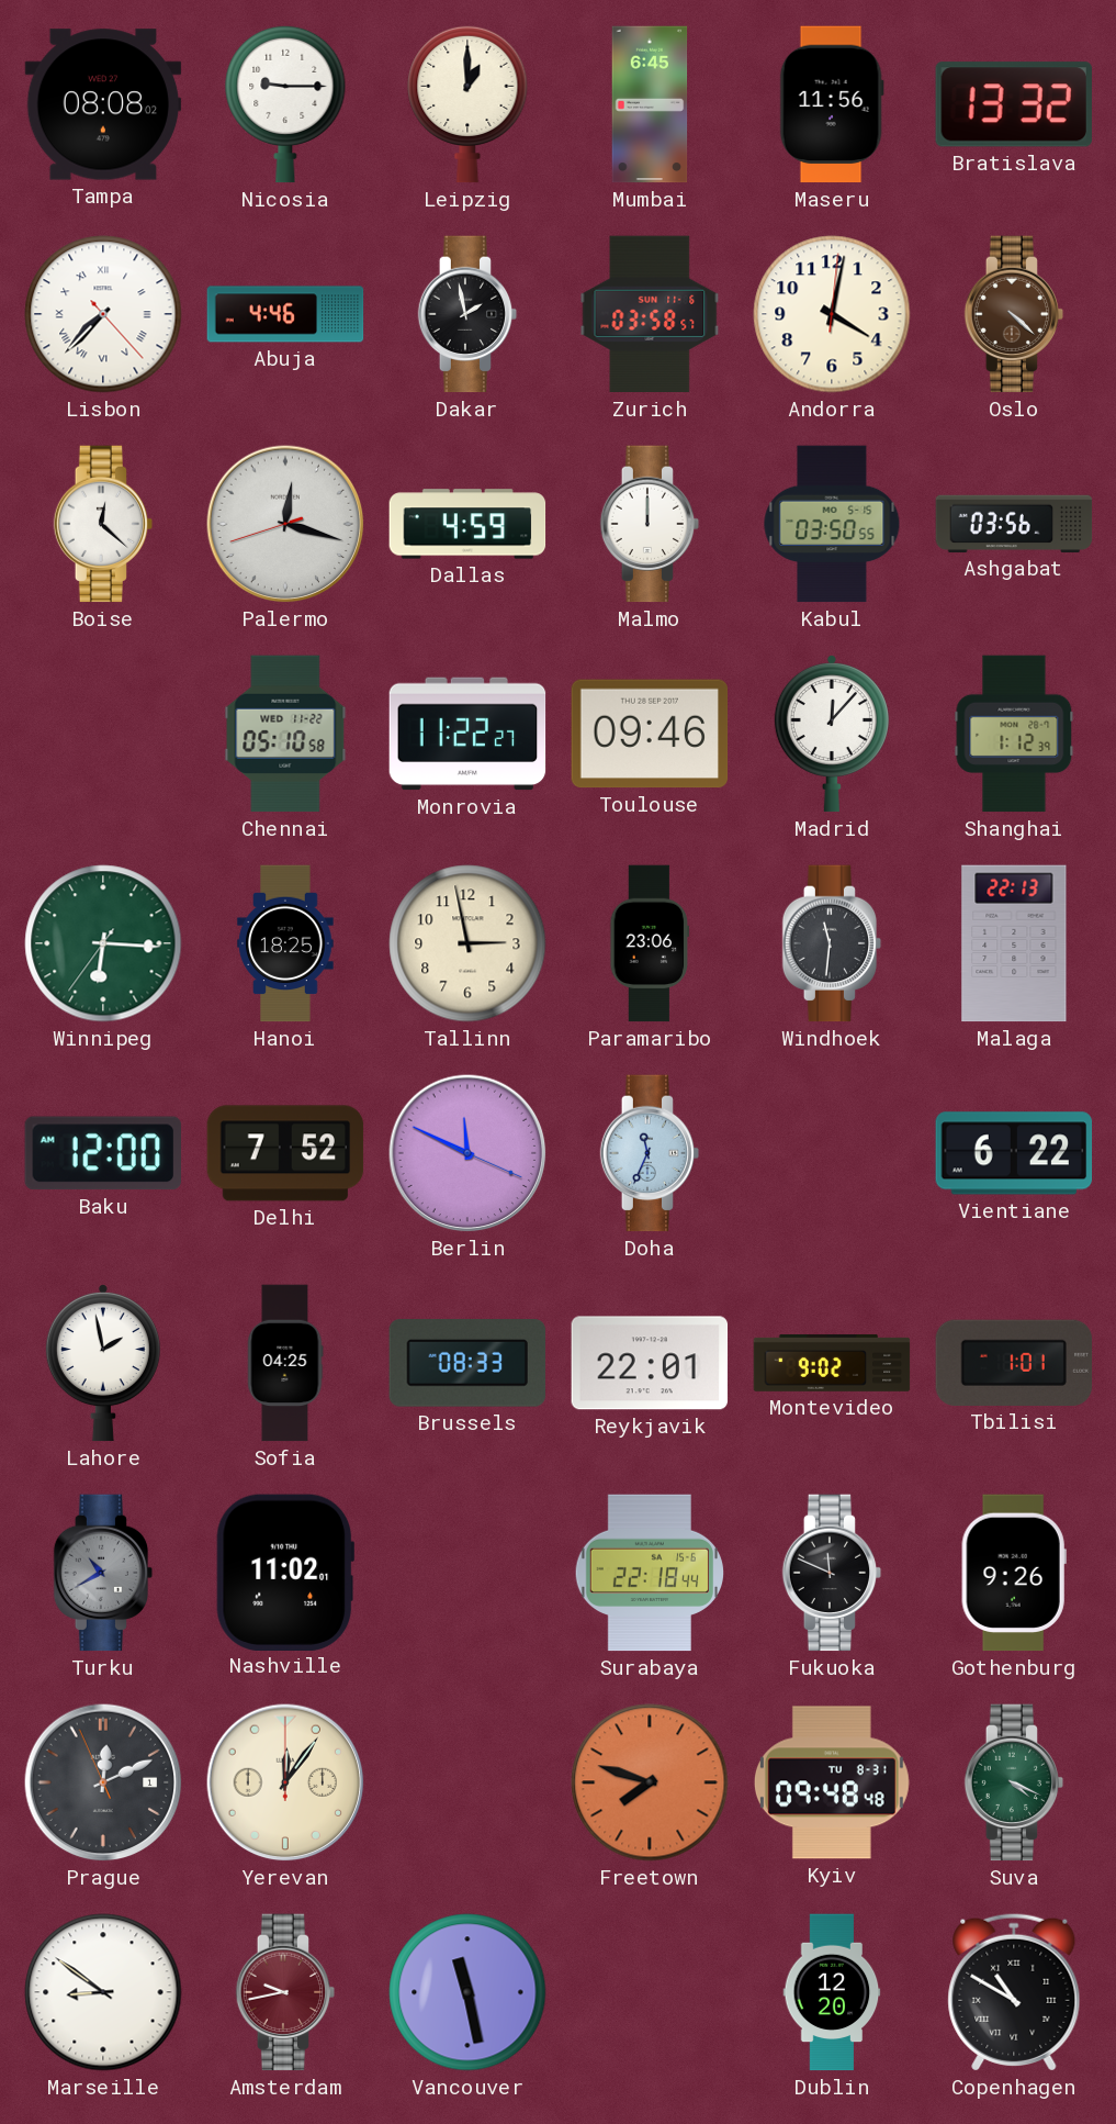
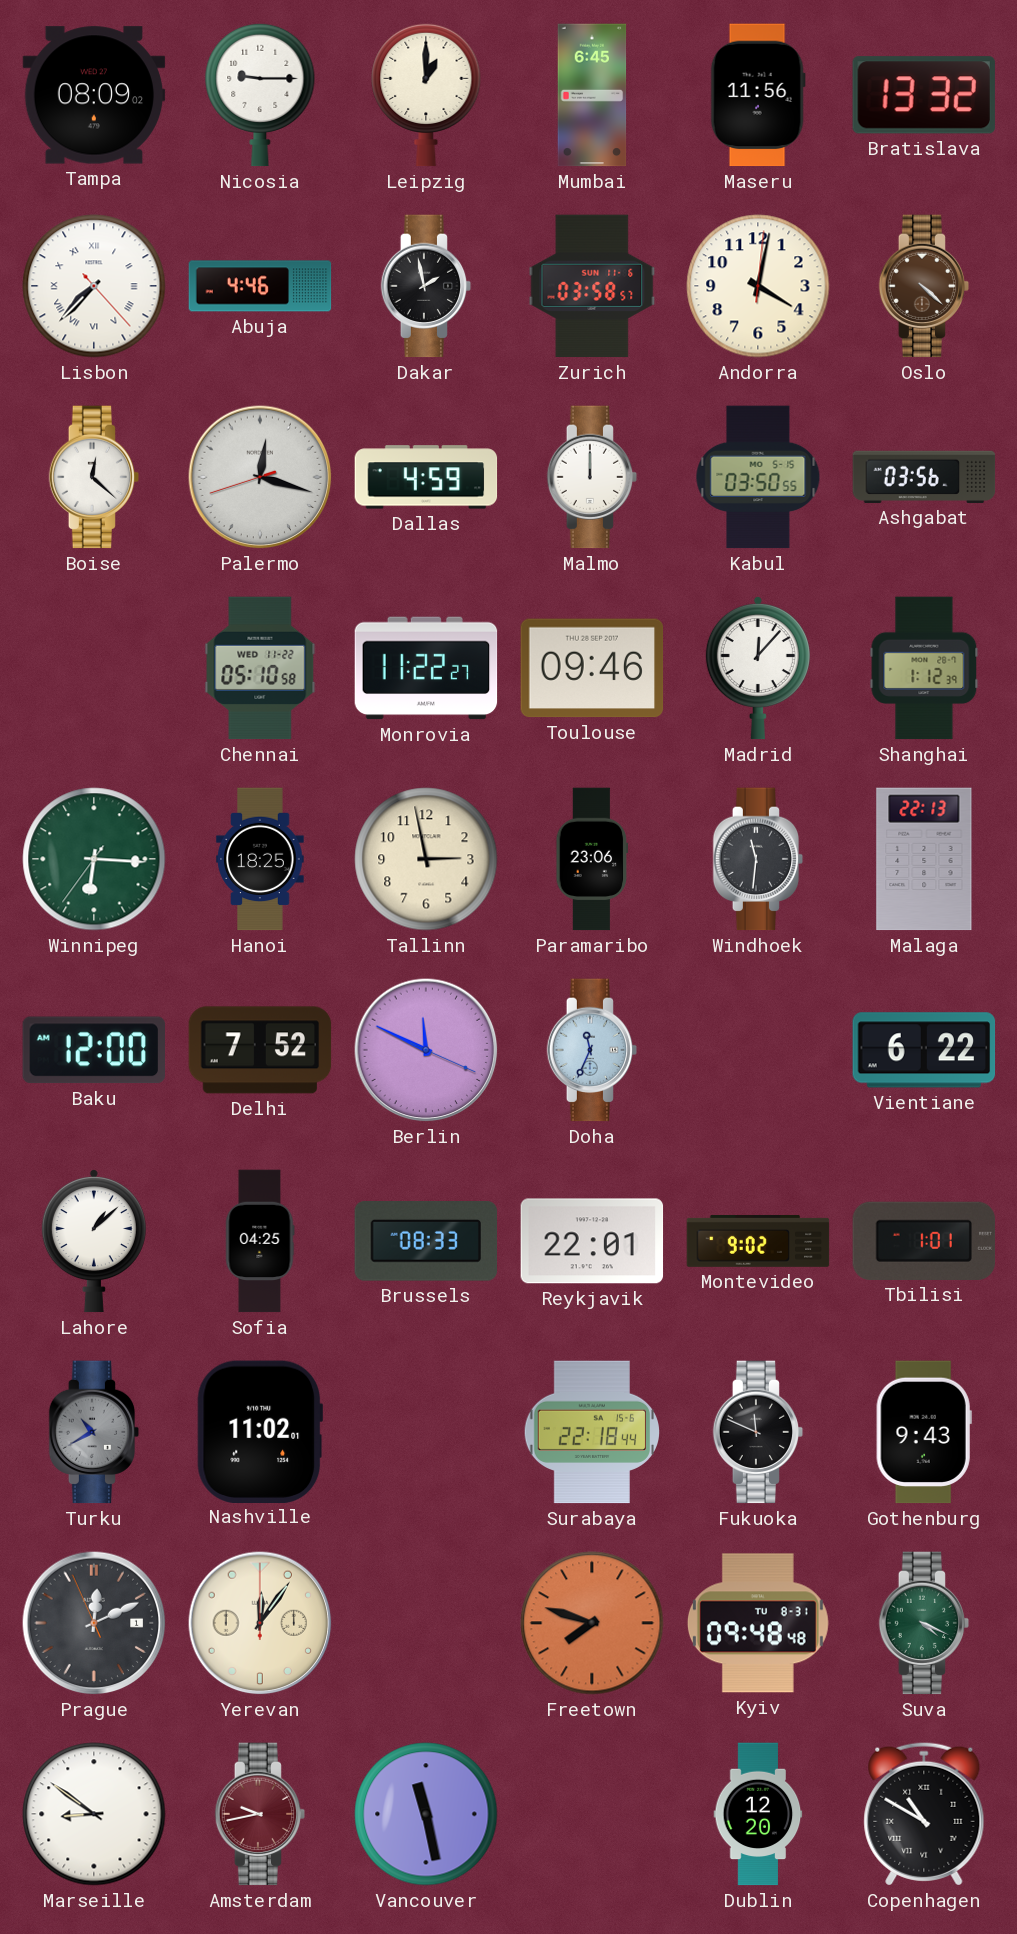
Tampa: 08:08 -> 08:09 (94, 95)
Lahore: 1:58 -> 1:08 (94, 1241)
Gothenburg: 9:26 -> 9:43 (924, 1432)
